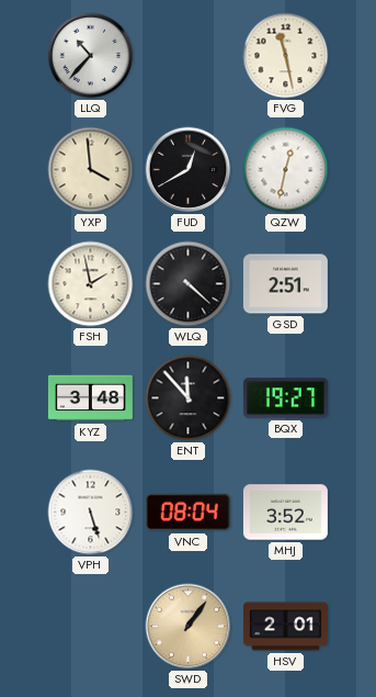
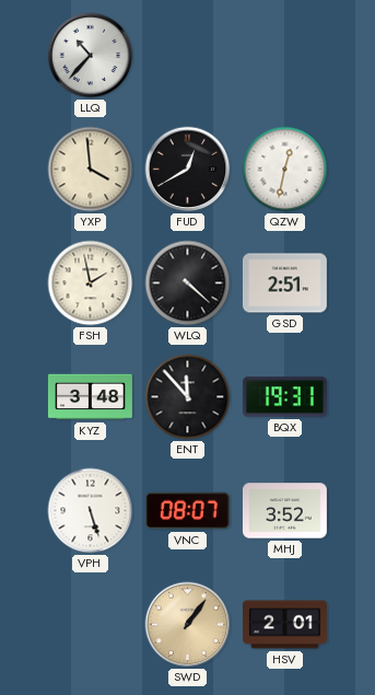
FVG: 11:28 -> none (286, 56)
BQX: 19:27 -> 19:31 (284, 397)
VNC: 08:04 -> 08:07 (187, 511)
